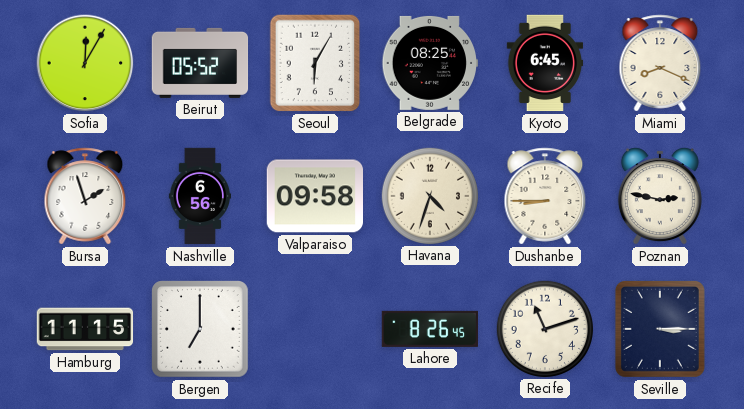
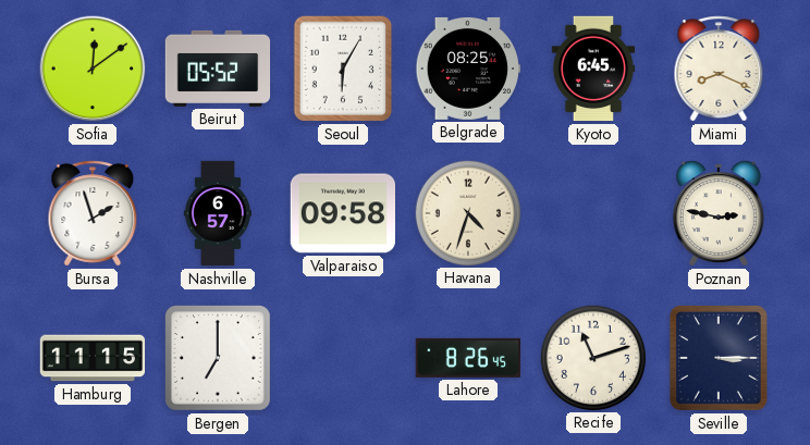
Sofia: 12:05 -> 12:09 (93, 69)
Nashville: 6:56 -> 6:57 (217, 213)
Dushanbe: 8:45 -> none (545, 196)
